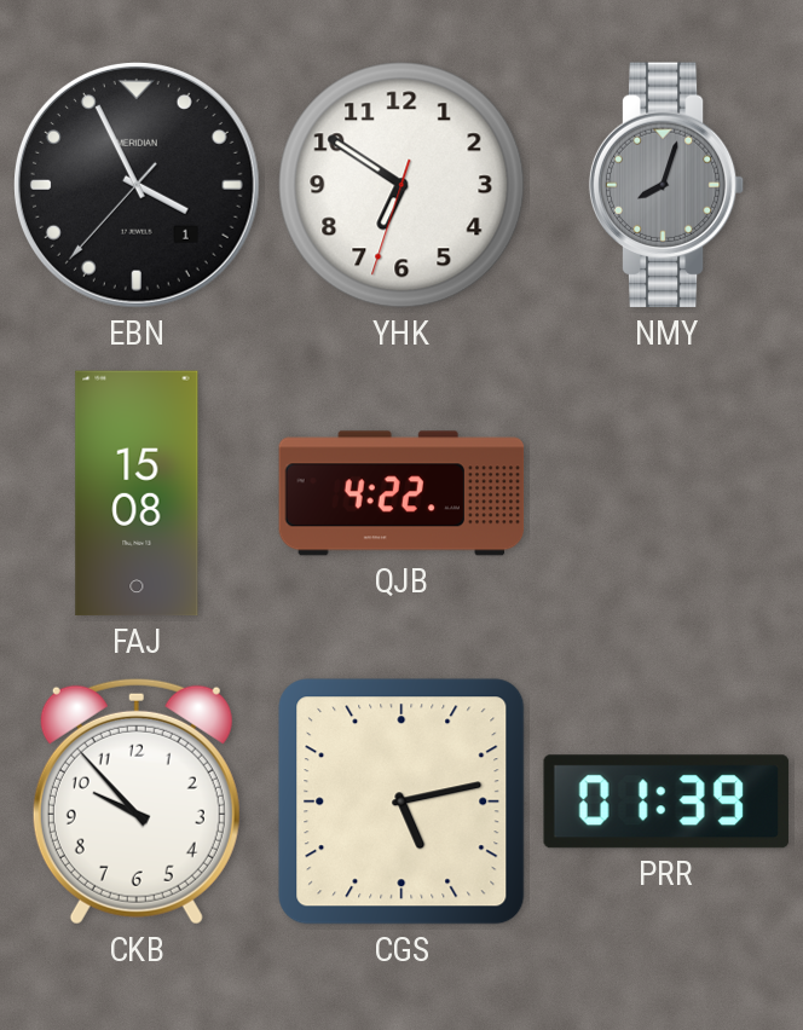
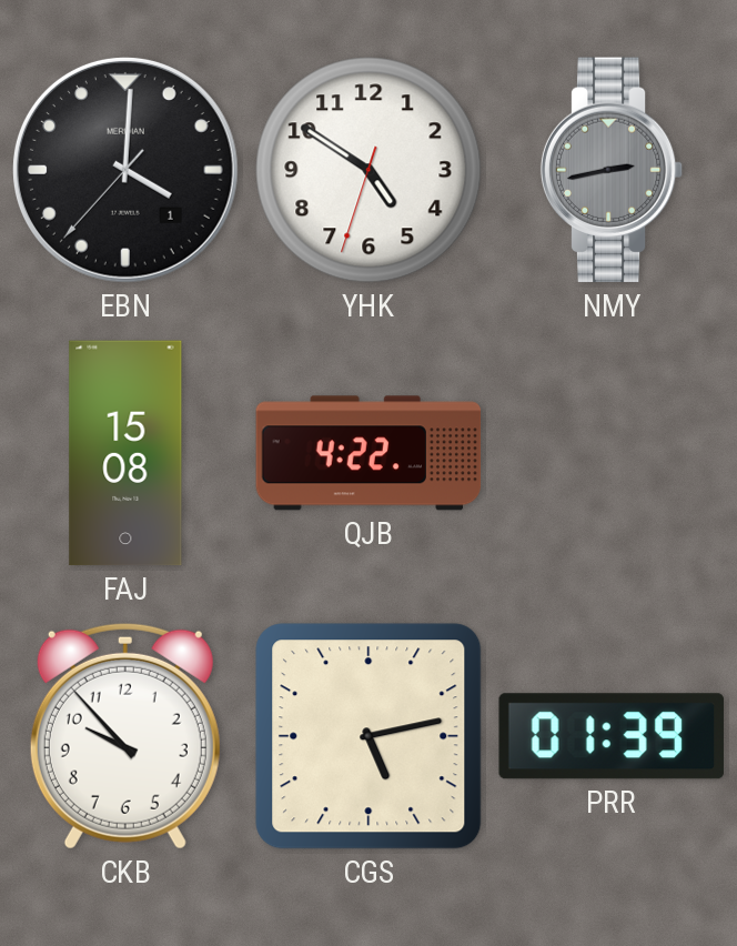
EBN: 3:55 -> 4:00 (125, 170)
YHK: 6:50 -> 4:50 (368, 170)
NMY: 8:03 -> 2:43 (612, 170)
